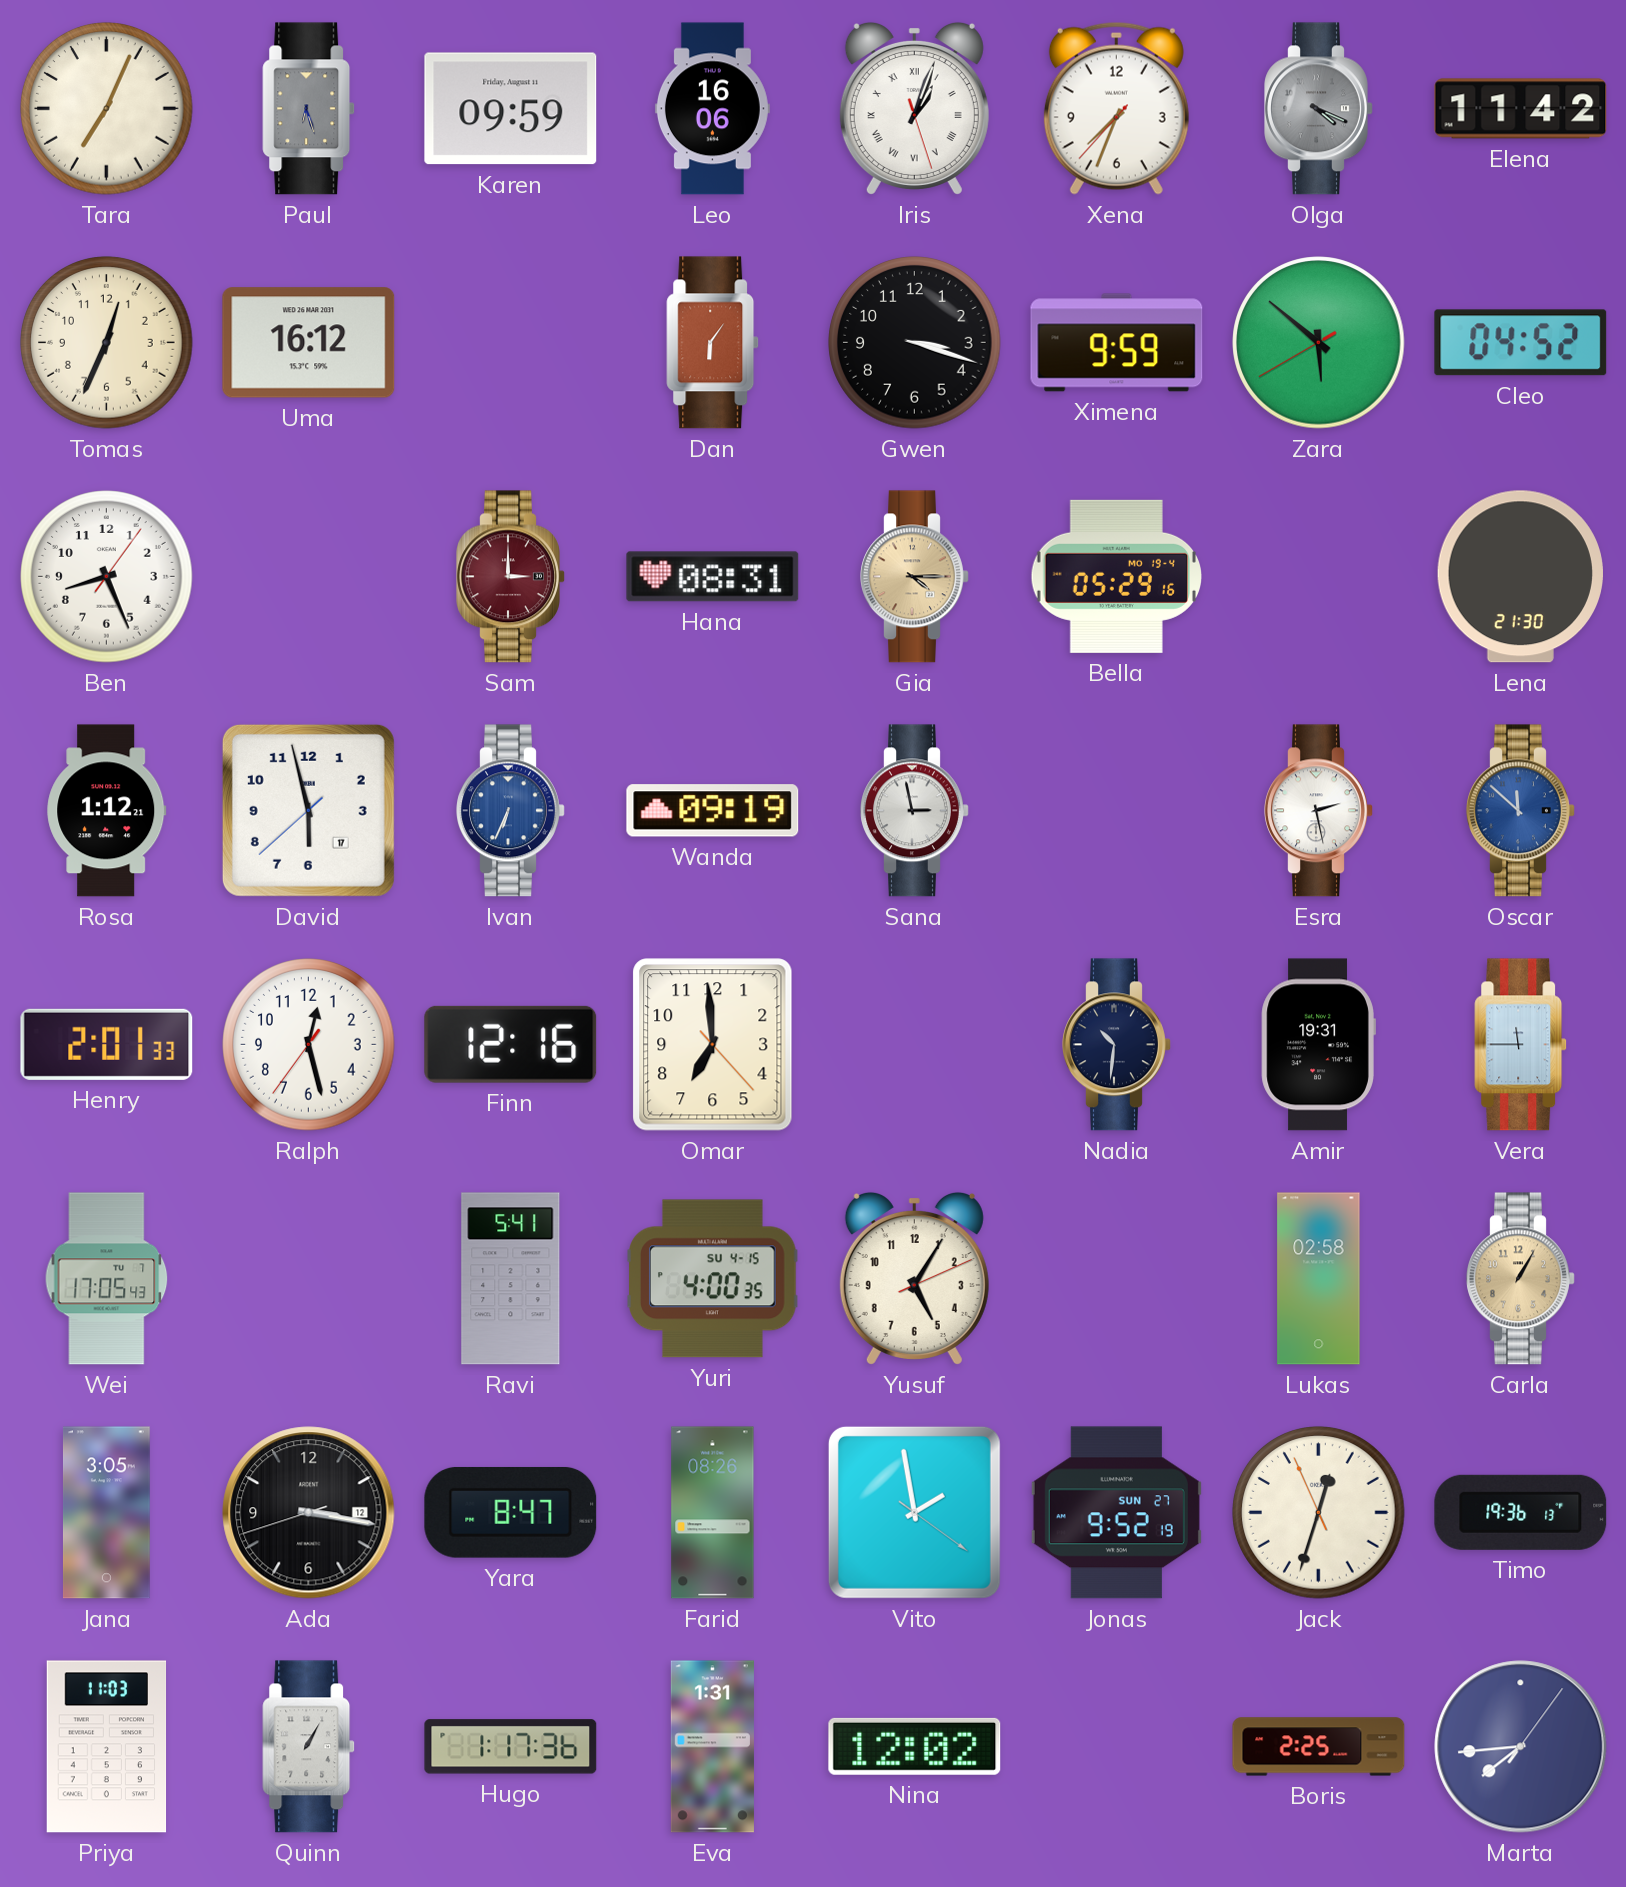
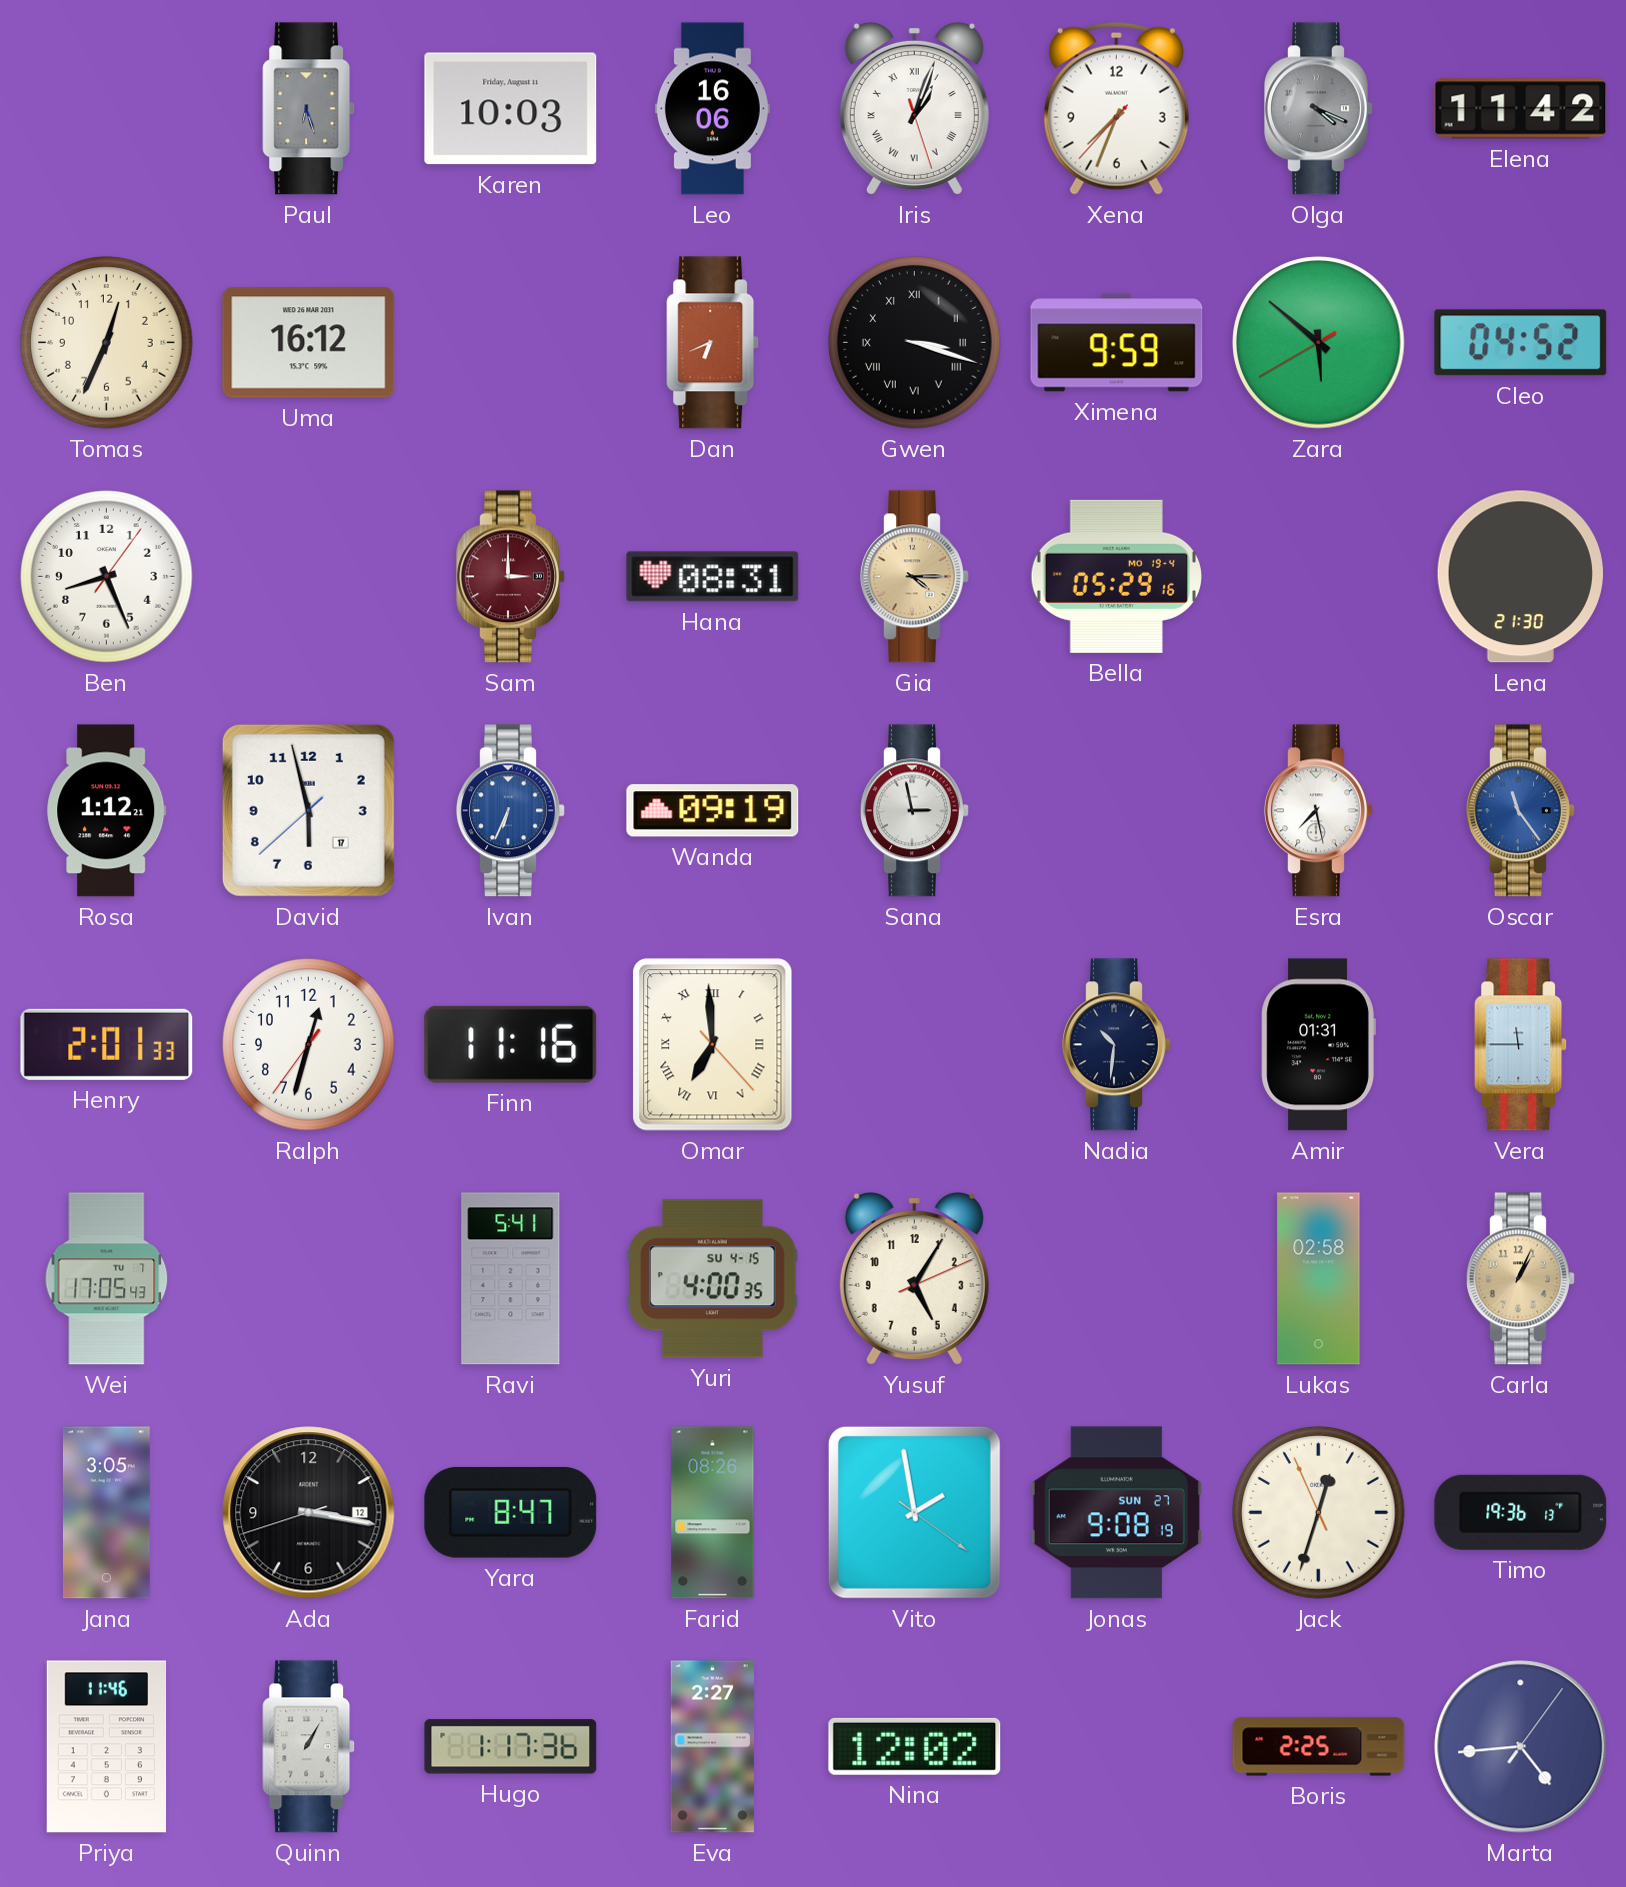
Tara: 7:04 -> none (107, 109)
Karen: 09:59 -> 10:03 (511, 109)
Dan: 6:06 -> 6:41 (713, 343)
Gwen numerals: Arabic -> Roman (915, 343)
Esra: 2:28 -> 7:28 (1319, 811)
Oscar: 11:52 -> 11:24 (1521, 811)
Ralph: 12:27 -> 12:32 (309, 1045)
Finn: 12:16 -> 11:16 (511, 1044)
Omar numerals: Arabic -> Roman (713, 1045)
Amir: 19:31 -> 01:31 (1318, 1045)
Carla: 1:05 -> 1:04 (1521, 1279)
Jonas: 9:52 -> 9:08 (1116, 1513)
Priya: 11:03 -> 11:46 (107, 1747)
Eva: 1:31 -> 2:27 (712, 1747)
Marta: 7:44 -> 4:44 (1521, 1747)
